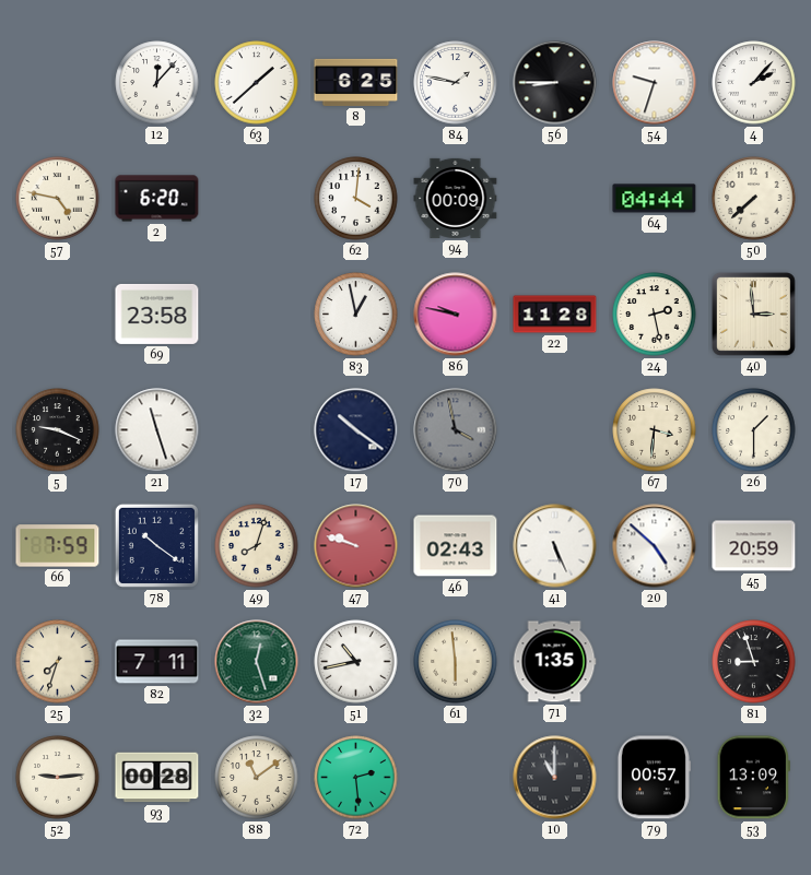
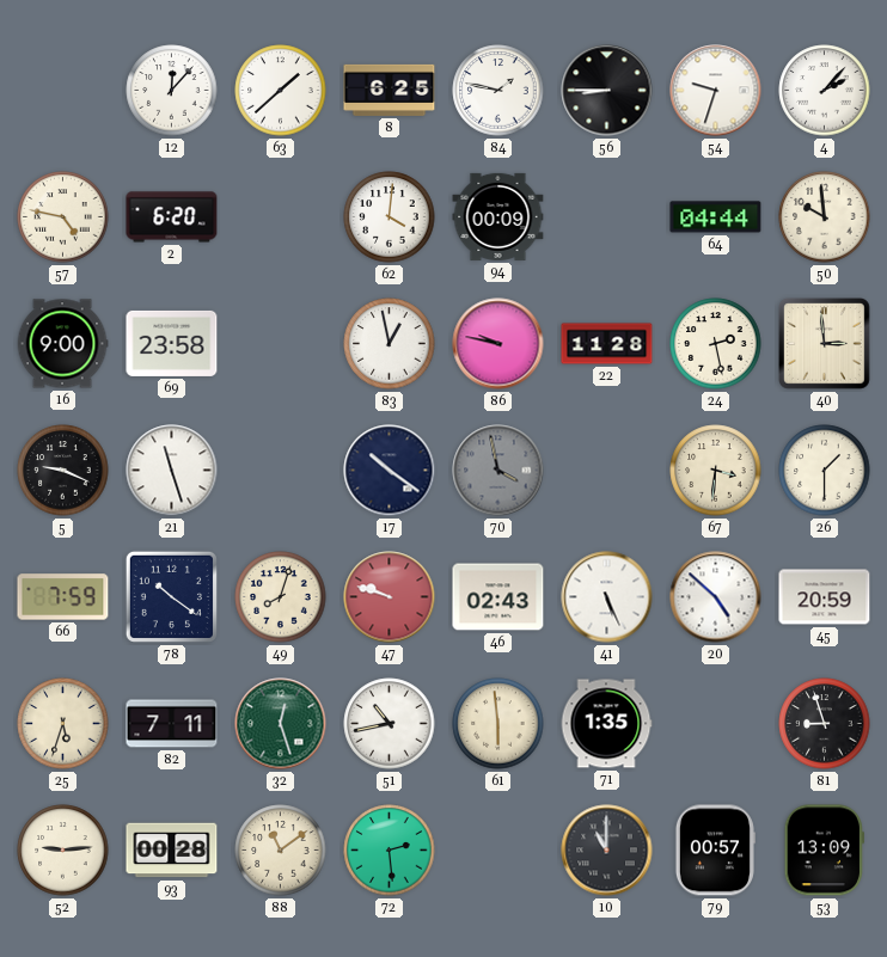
50: 7:38 -> 9:59 (825, 217)
16: none -> 9:00 (62, 344)
25: 7:33 -> 5:33 (63, 724)
